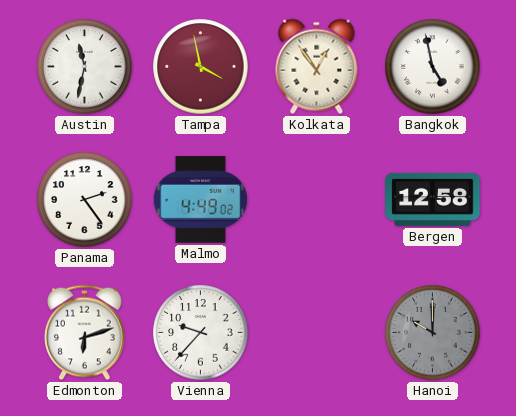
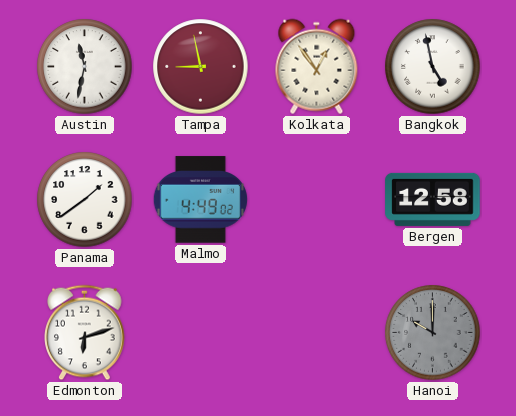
Tampa: 3:58 -> 8:58 (201, 67)
Panama: 2:24 -> 1:39 (85, 200)
Vienna: 9:37 -> none (201, 333)
